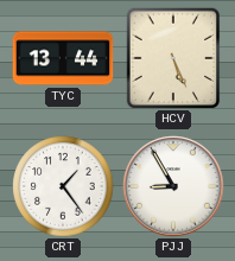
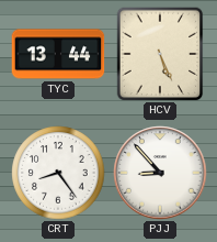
CRT: 1:24 -> 8:24 (58, 173)
PJJ: 8:55 -> 8:53 (160, 173)
